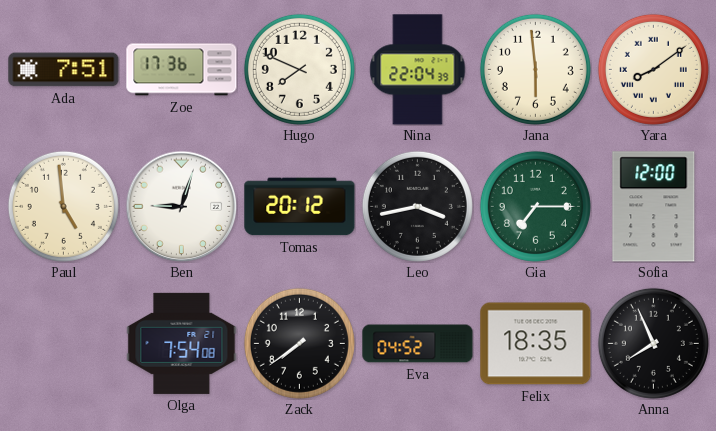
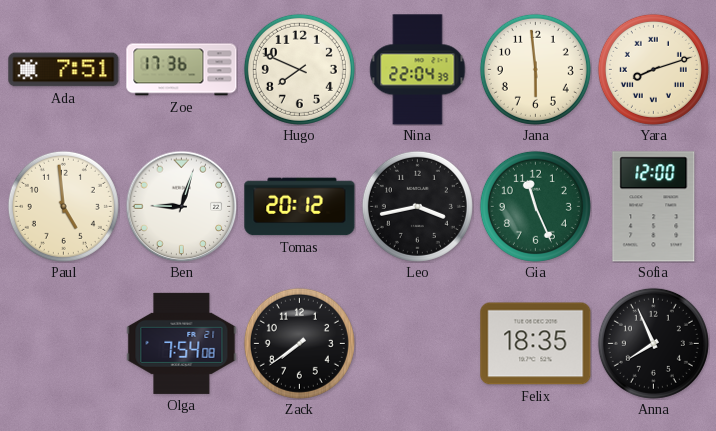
Yara: 8:09 -> 8:12 (653, 69)
Gia: 7:15 -> 11:26 (535, 206)
Eva: 04:52 -> none (418, 344)
